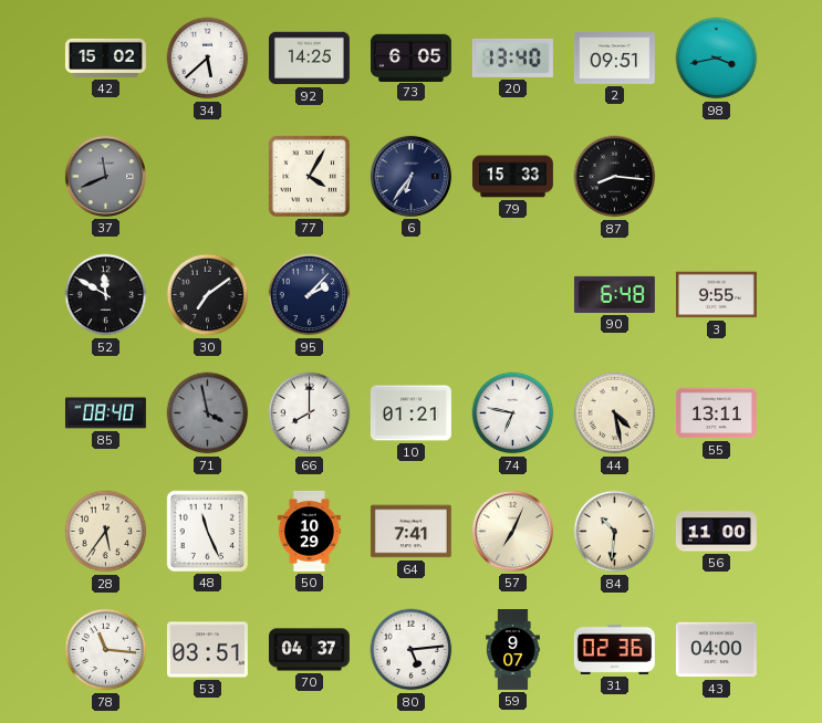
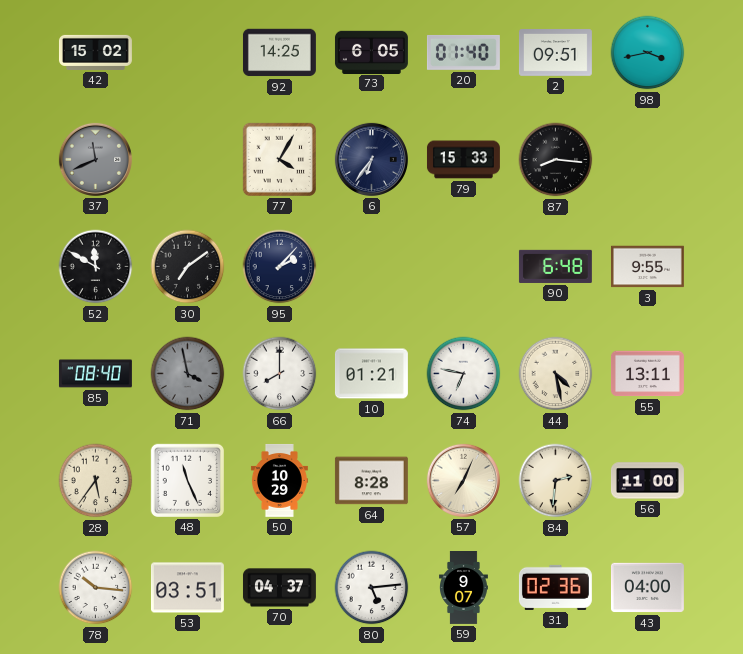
34: 5:38 -> none (208, 59)
20: 13:40 -> 01:40 (463, 52)
64: 7:41 -> 8:28 (371, 481)
84: 10:31 -> 2:31 (556, 481)
78: 11:16 -> 10:16 (96, 588)
